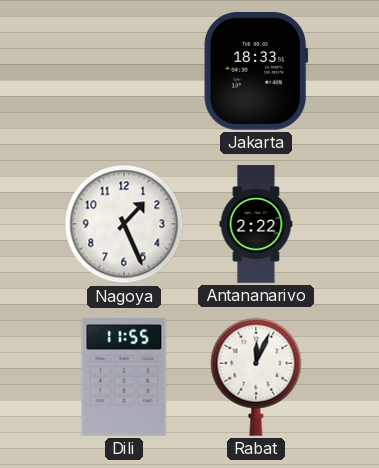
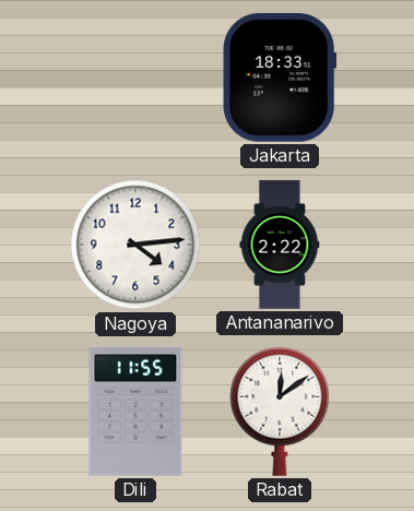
Nagoya: 1:26 -> 4:14 (135, 245)
Rabat: 12:04 -> 12:09 (280, 412)
